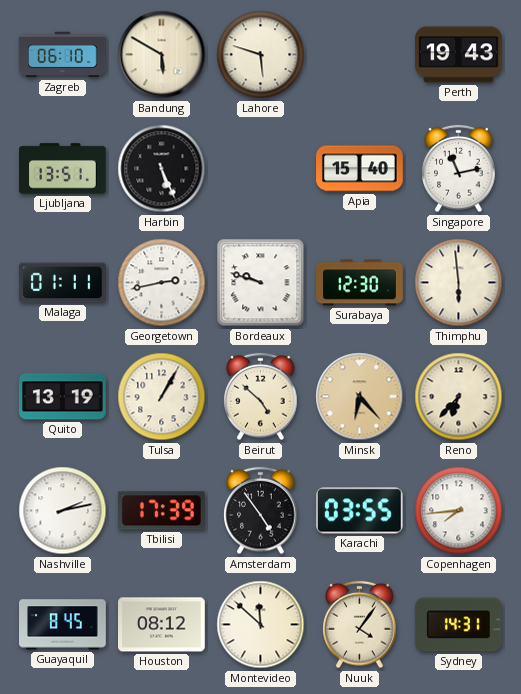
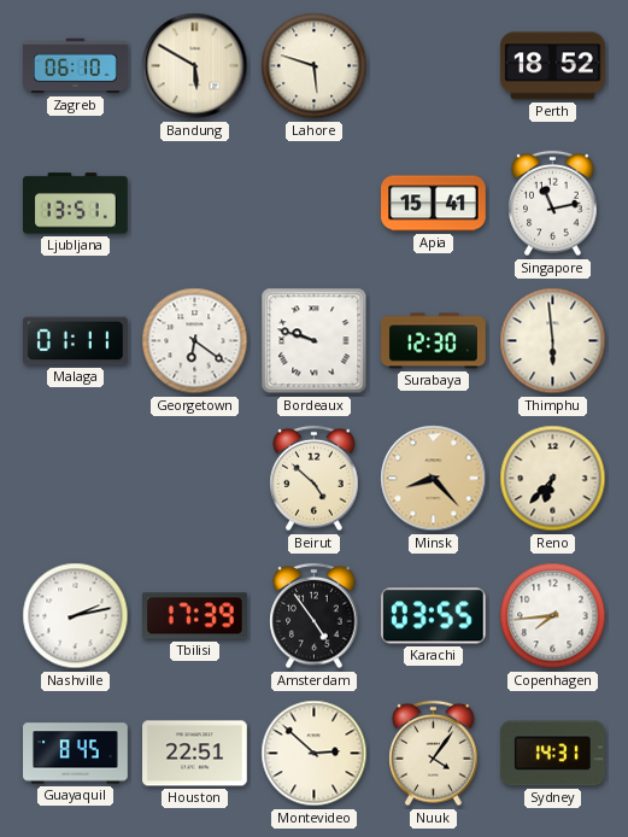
Perth: 19:43 -> 18:52 (553, 66)
Harbin: 5:26 -> none (162, 169)
Apia: 15:40 -> 15:41 (434, 204)
Georgetown: 2:43 -> 6:21 (195, 341)
Quito: 13:19 -> none (63, 397)
Tulsa: 1:05 -> none (162, 397)
Minsk: 6:23 -> 8:23 (434, 479)
Houston: 08:12 -> 22:51 (195, 754)
Montevideo: 11:52 -> 2:52 (315, 754)
